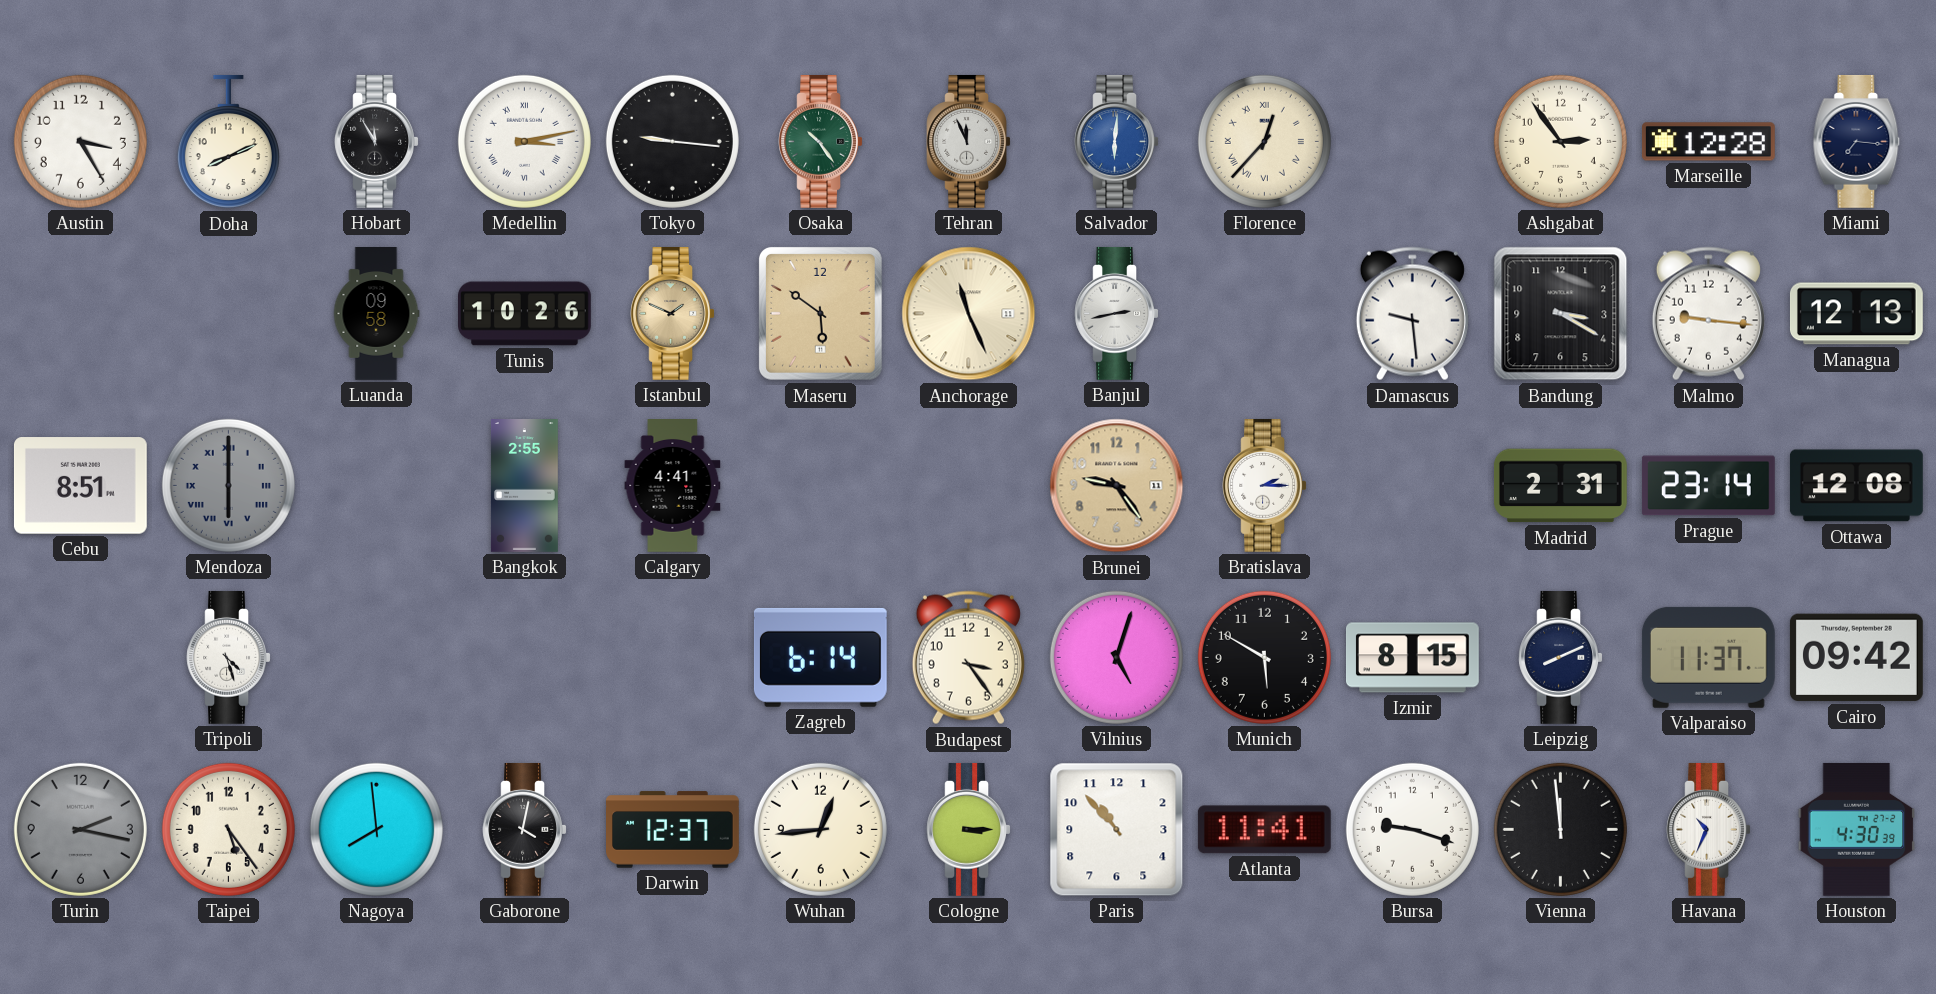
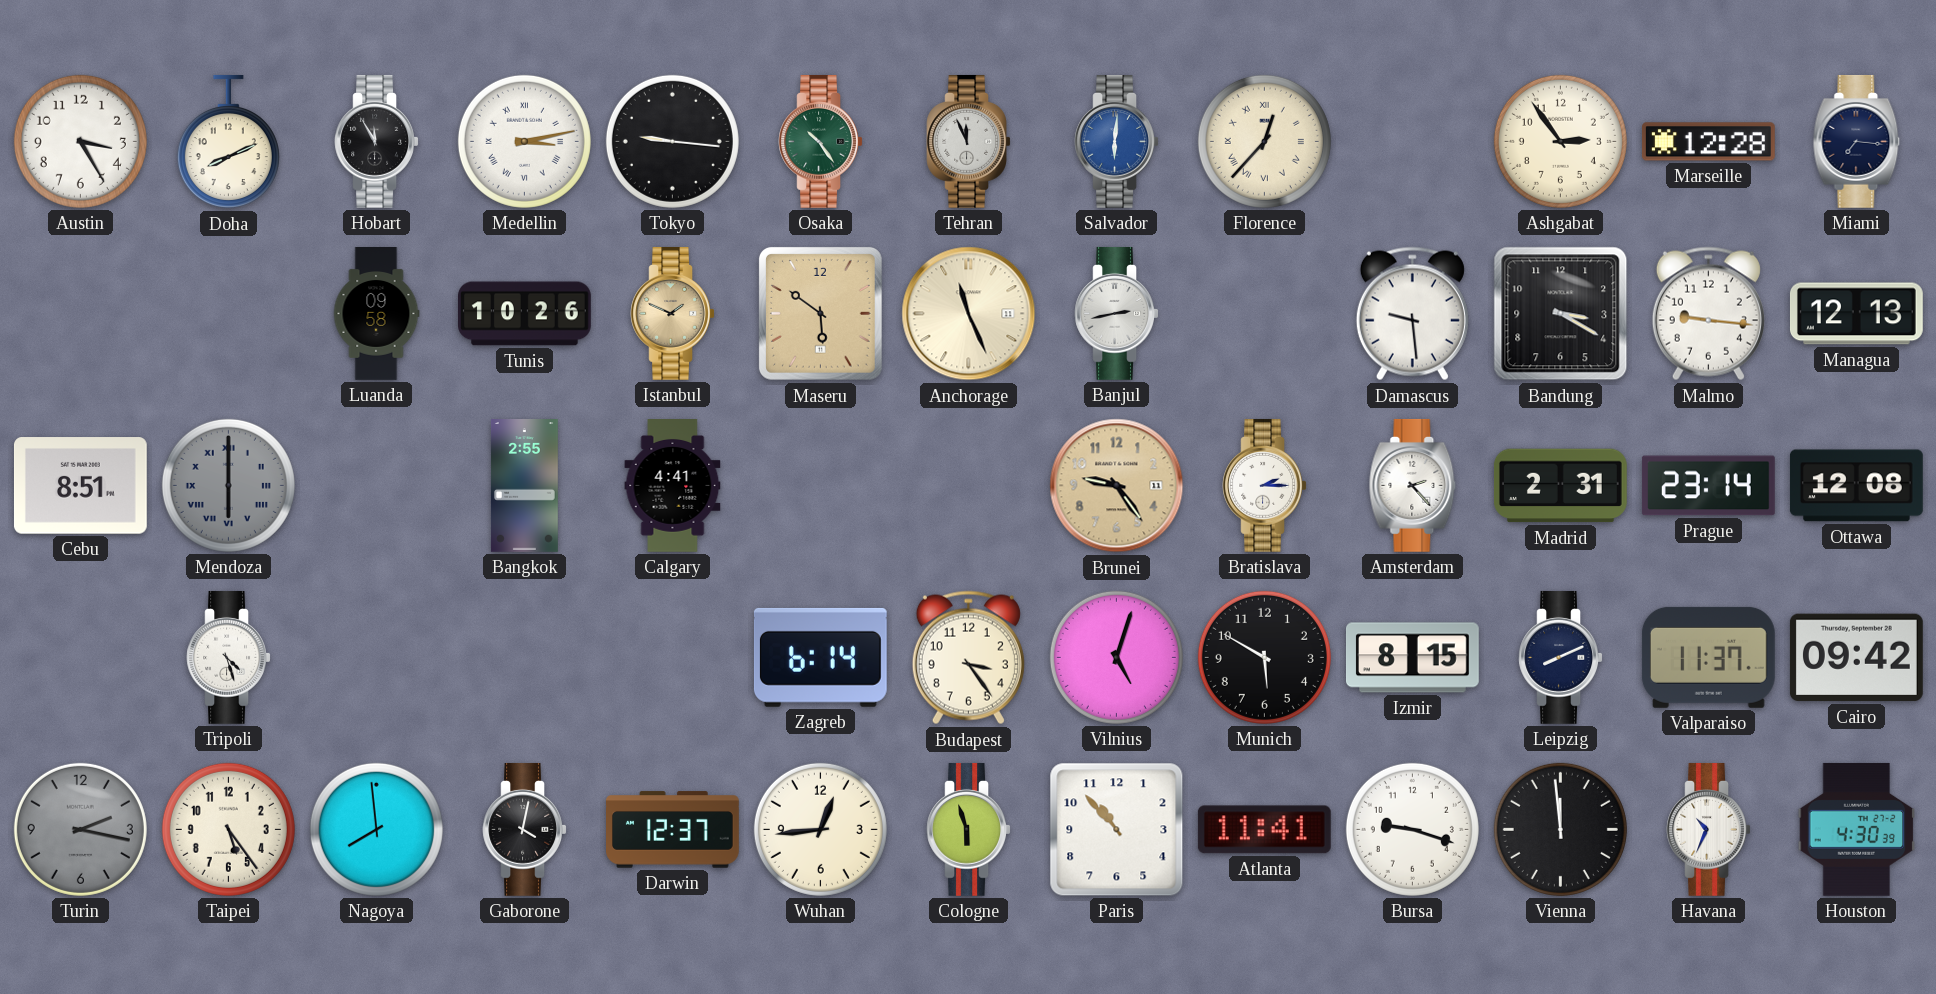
Amsterdam: none -> 2:23 (1413, 485)
Cologne: 3:15 -> 5:57 (969, 829)
